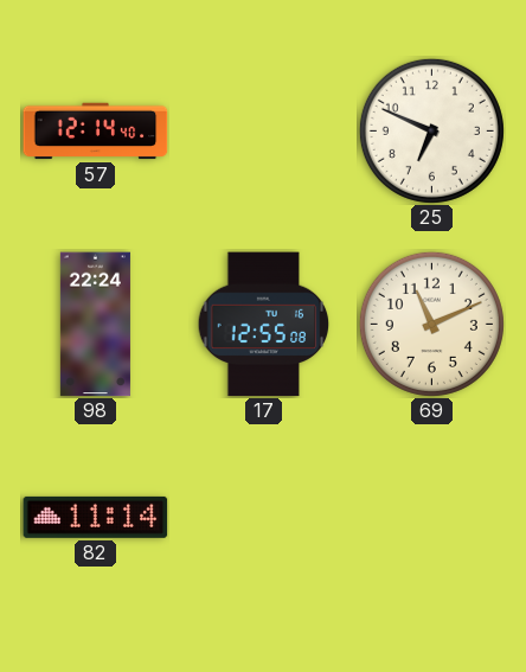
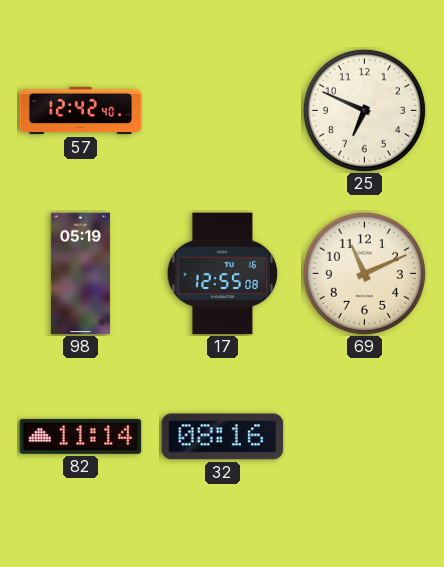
57: 12:14 -> 12:42 (81, 111)
98: 22:24 -> 05:19 (80, 274)
32: none -> 08:16 (223, 437)
